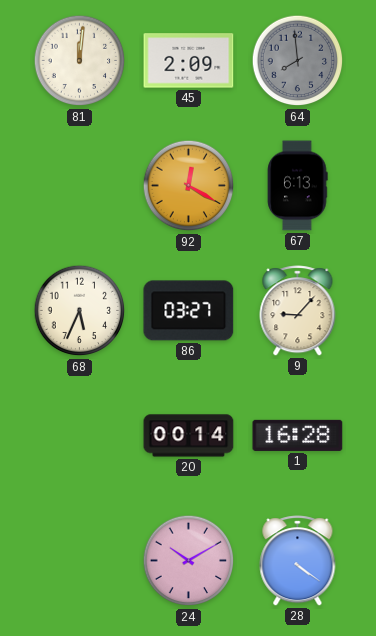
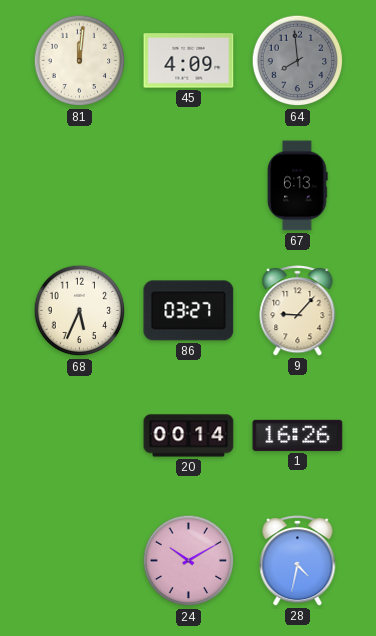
45: 2:09 -> 4:09 (189, 61)
92: 12:20 -> none (189, 186)
1: 16:28 -> 16:26 (298, 435)
28: 4:21 -> 4:32 (298, 561)
